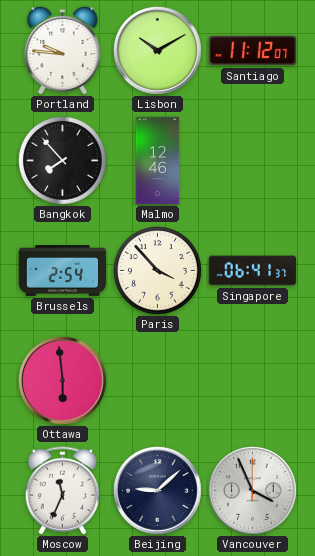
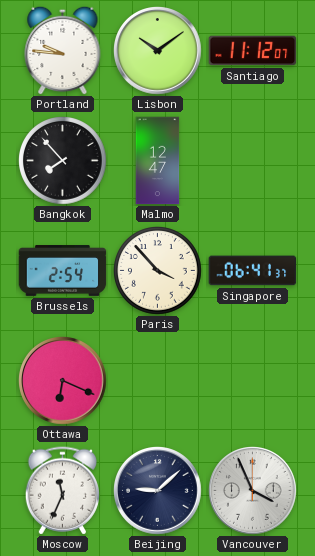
Lisbon: 10:10 -> 10:09 (158, 51)
Malmo: 12:46 -> 12:47 (158, 161)
Ottawa: 5:59 -> 6:19 (63, 381)
